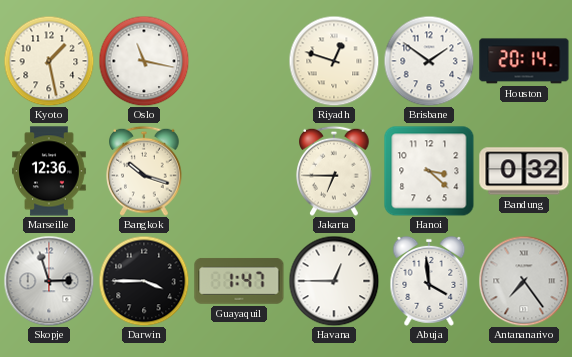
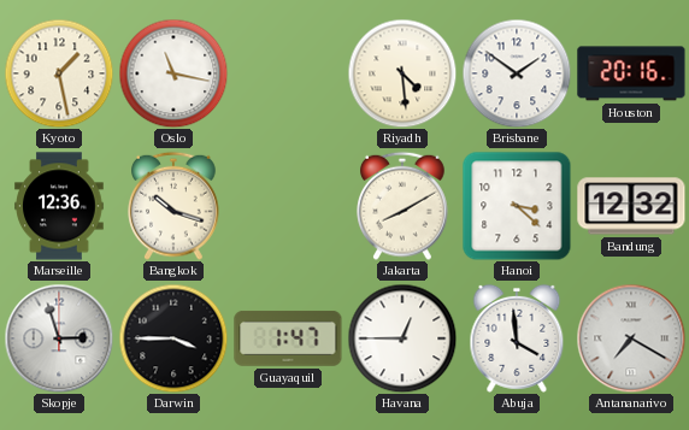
Riyadh: 12:48 -> 4:29 (402, 73)
Houston: 20:14 -> 20:16 (631, 73)
Jakarta: 6:45 -> 8:10 (402, 206)
Bandung: 0:32 -> 12:32 (631, 206)
Antananarivo: 7:24 -> 7:20 (631, 338)
